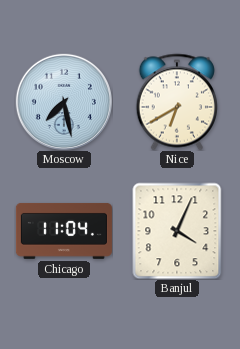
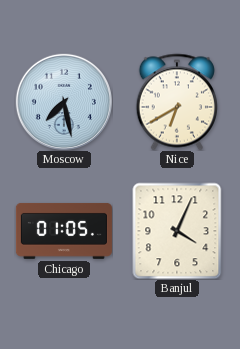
Chicago: 11:04 -> 01:05 (64, 231)
